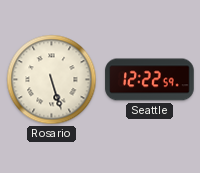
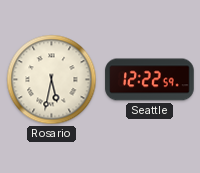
Rosario: 5:27 -> 5:32 (52, 80)
